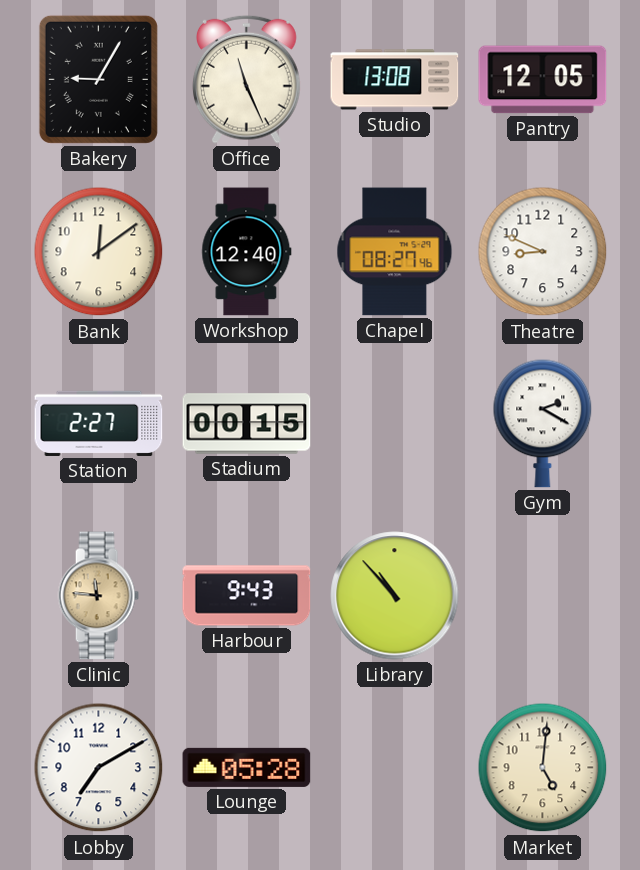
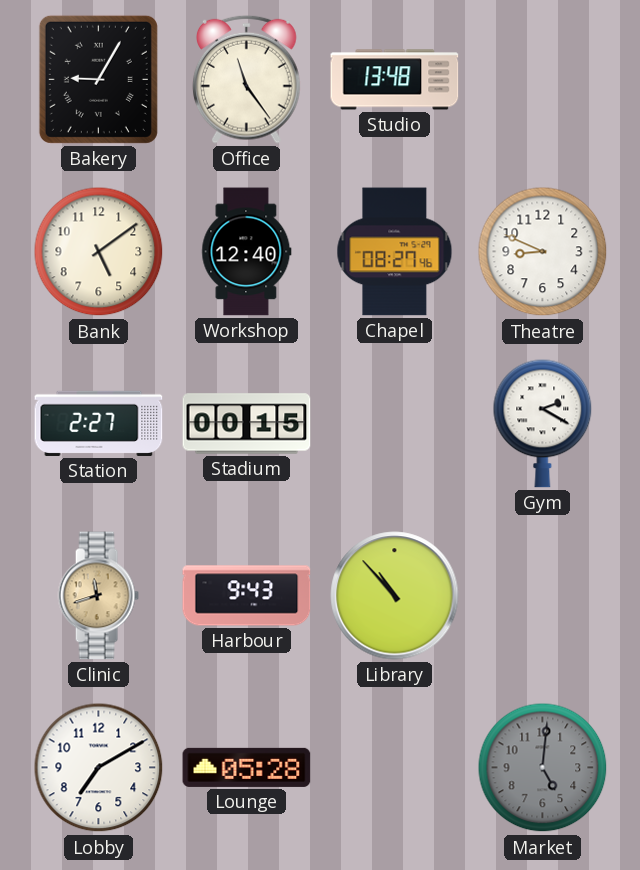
Office: 11:26 -> 11:24 (247, 79)
Studio: 13:08 -> 13:48 (395, 80)
Pantry: 12:05 -> none (543, 80)
Bank: 12:09 -> 5:09 (99, 252)
Clinic: 11:46 -> 11:42 (98, 596)
Market dial: cream -> grey (543, 768)
